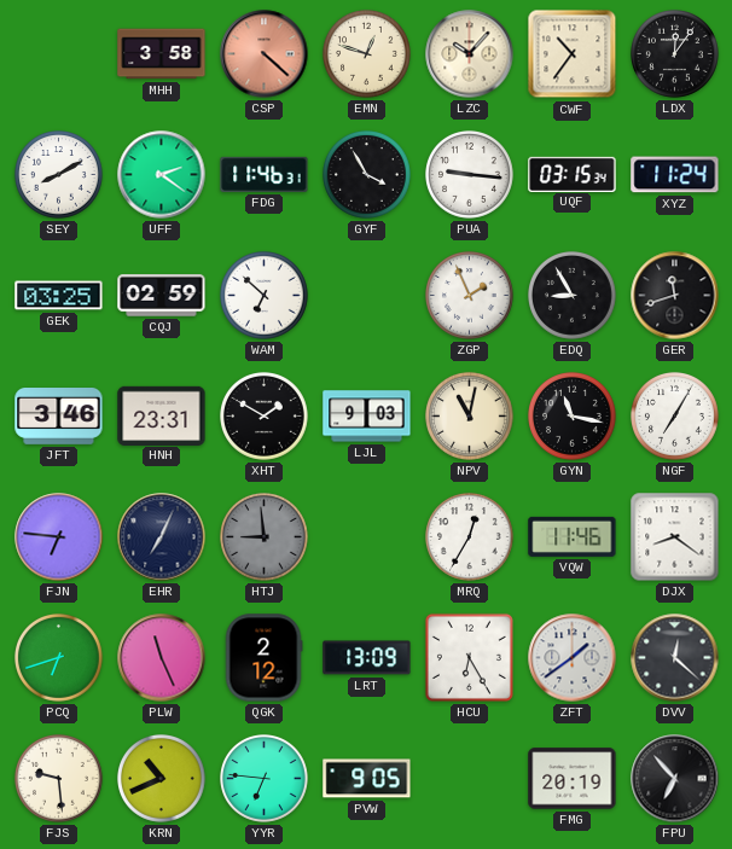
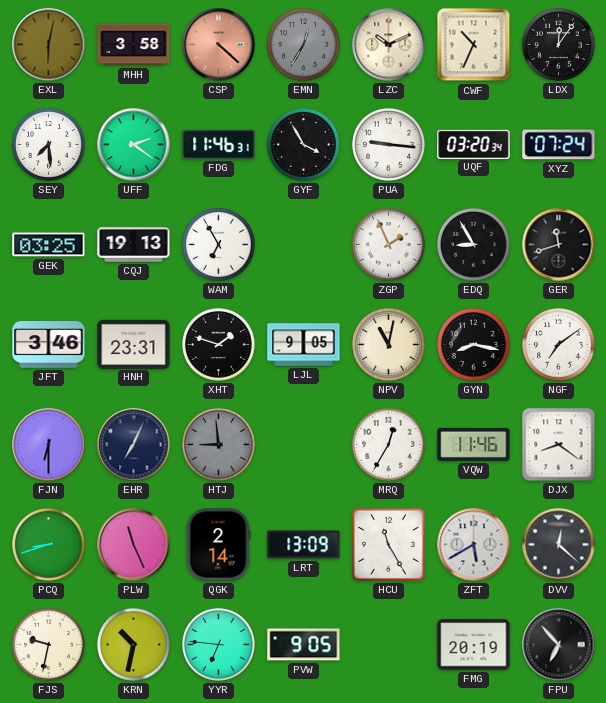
EXL: none -> 6:02 (49, 45)
EMN: 12:48 -> 12:35 (304, 45)
EMN dial: cream -> grey (304, 45)
LZC: 10:07 -> 10:11 (389, 45)
CWF: 10:36 -> 10:34 (474, 45)
SEY: 8:10 -> 7:29 (49, 145)
UQF: 03:15 -> 03:20 (474, 144)
XYZ: 11:24 -> 07:24 (559, 145)
CQJ: 02:59 -> 19:13 (134, 245)
WAM: 6:52 -> 6:55 (219, 245)
XHT: 1:50 -> 1:48 (219, 345)
LJL: 9:03 -> 9:05 (304, 345)
GYN: 11:17 -> 8:17 (474, 345)
NGF: 7:05 -> 7:09 (559, 345)
FJN: 6:46 -> 6:30 (49, 445)
PCQ: 6:42 -> 8:42 (49, 545)
QGK: 2:12 -> 2:14 (218, 545)
HCU: 6:25 -> 11:25 (388, 544)
ZFT: 1:39 -> 5:40 (474, 545)
FJS: 9:29 -> 9:32 (49, 645)
KRN: 10:41 -> 10:32 (134, 645)
